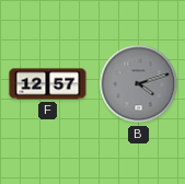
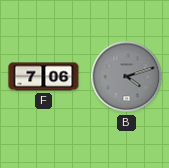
F: 12:57 -> 7:06 (44, 77)
